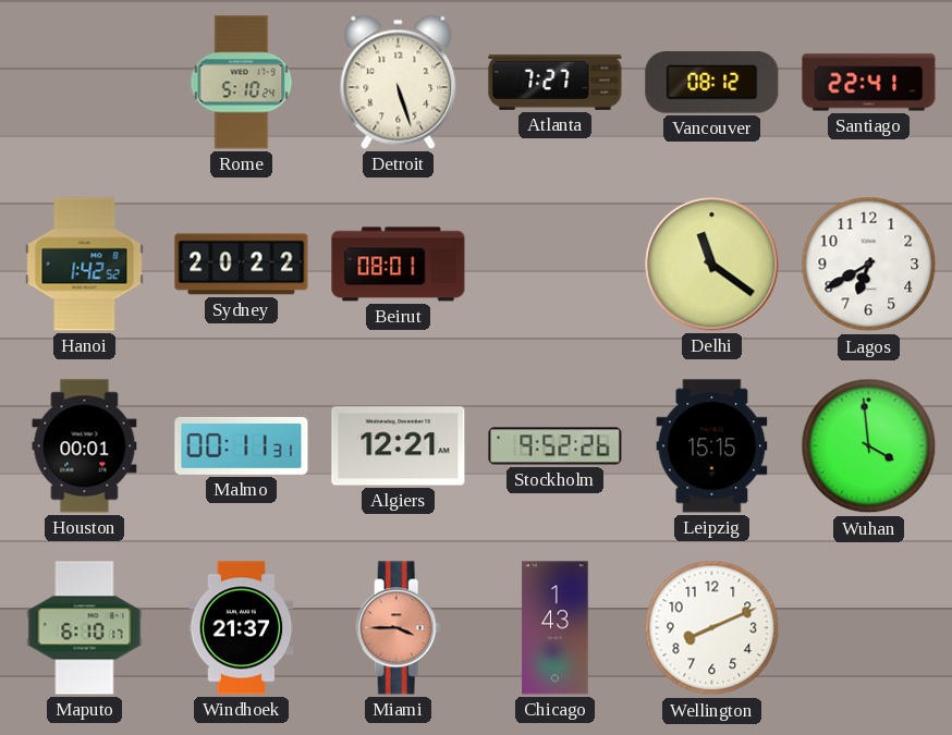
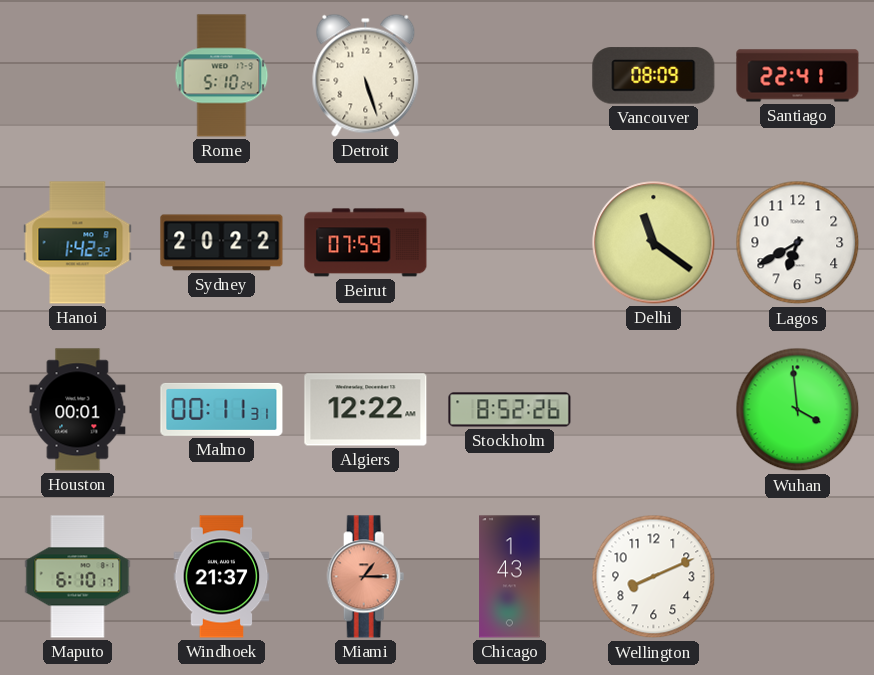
Atlanta: 7:27 -> none (556, 82)
Vancouver: 08:12 -> 08:09 (654, 76)
Beirut: 08:01 -> 07:59 (366, 243)
Algiers: 12:21 -> 12:22 (366, 410)
Stockholm: 9:52 -> 8:52 (510, 410)
Leipzig: 15:15 -> none (712, 446)
Miami: 3:45 -> 1:15 (366, 577)
